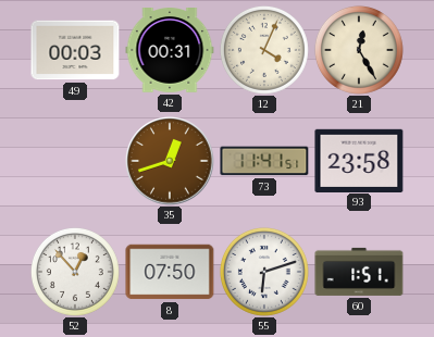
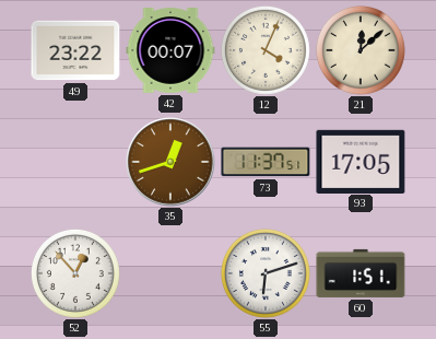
49: 00:03 -> 23:22 (75, 50)
42: 00:31 -> 00:07 (170, 51)
21: 12:25 -> 12:08 (361, 50)
73: 11:41 -> 11:37 (266, 162)
93: 23:58 -> 17:05 (361, 161)
8: 07:50 -> none (170, 272)
